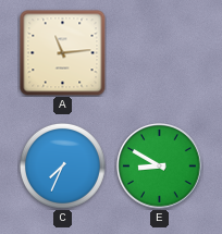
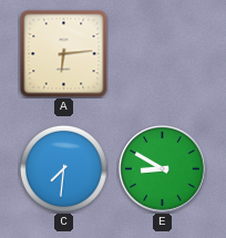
A: 11:14 -> 6:14 (64, 54)
C: 7:34 -> 7:31 (63, 168)
